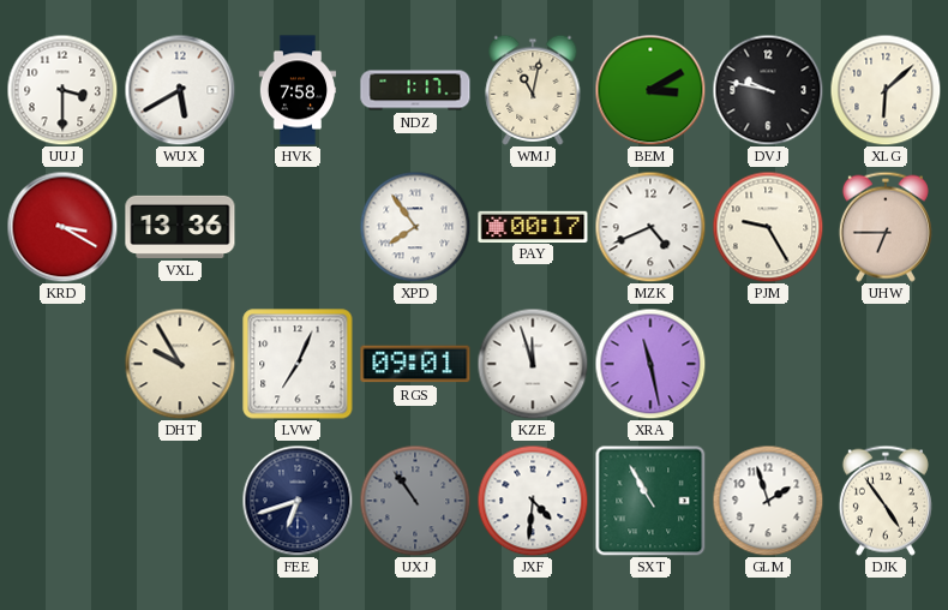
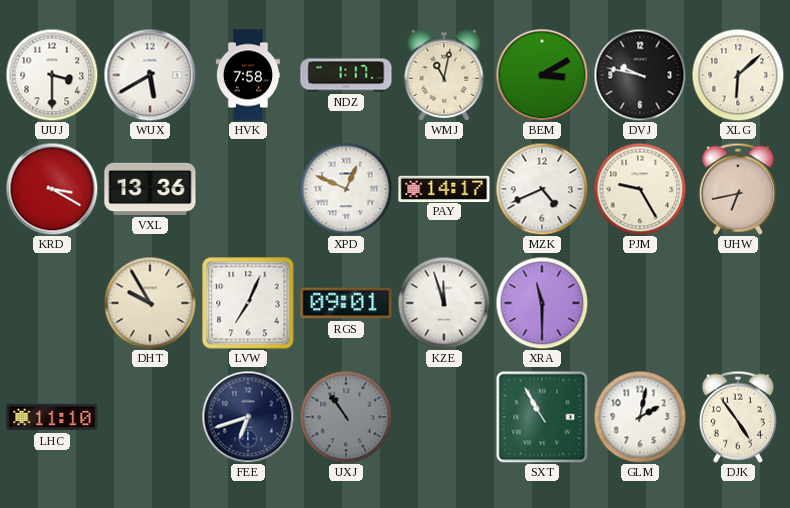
XPD: 7:54 -> 12:49 (346, 189)
PAY: 00:17 -> 14:17 (444, 188)
UHW: 6:45 -> 6:43 (738, 189)
XRA: 11:28 -> 11:30 (542, 303)
LHC: none -> 11:10 (52, 417)
JXF: 4:31 -> none (533, 501)
GLM: 1:57 -> 2:02 (640, 417)
